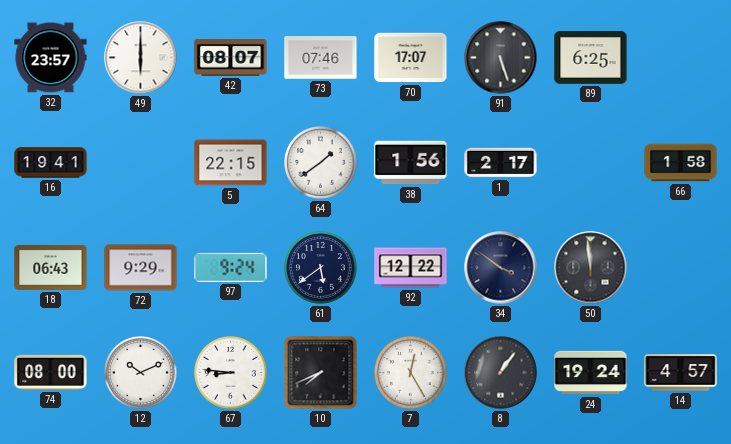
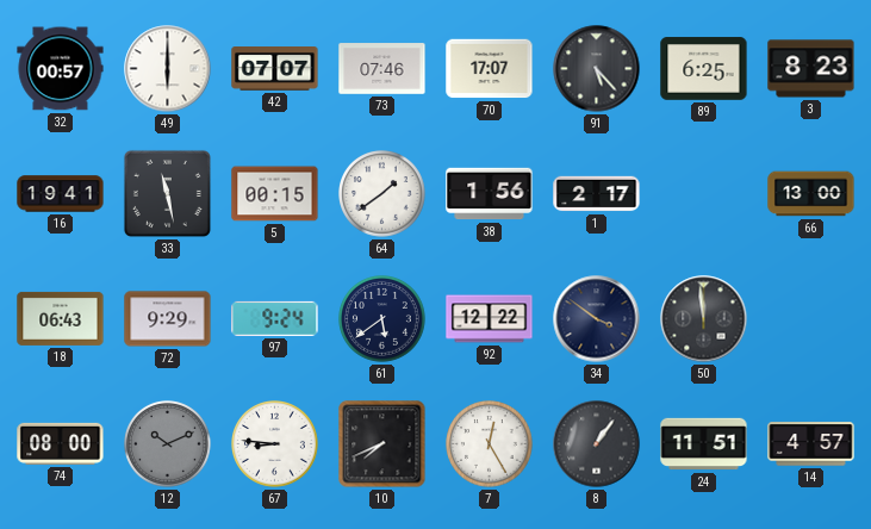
32: 23:57 -> 00:57 (61, 69)
42: 08:07 -> 07:07 (275, 69)
91: 5:27 -> 5:23 (597, 69)
3: none -> 8:23 (811, 69)
33: none -> 11:28 (167, 193)
5: 22:15 -> 00:15 (275, 194)
66: 1:58 -> 13:00 (811, 194)
12 dial: white -> grey (168, 444)
24: 19:24 -> 11:51 (704, 444)
